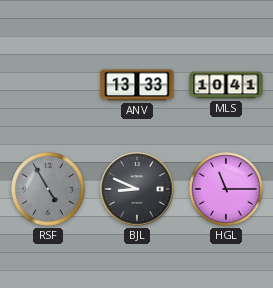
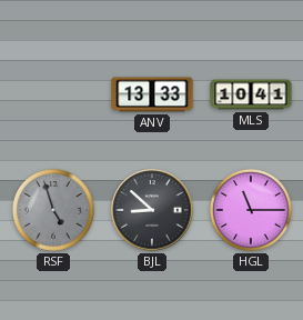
RSF: 4:55 -> 4:57 (53, 210)
BJL: 8:49 -> 8:52 (152, 210)
